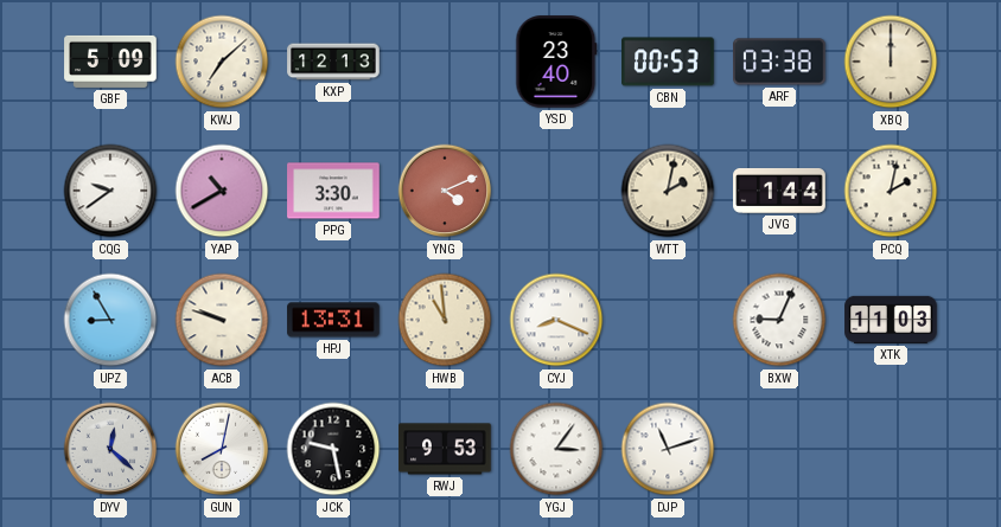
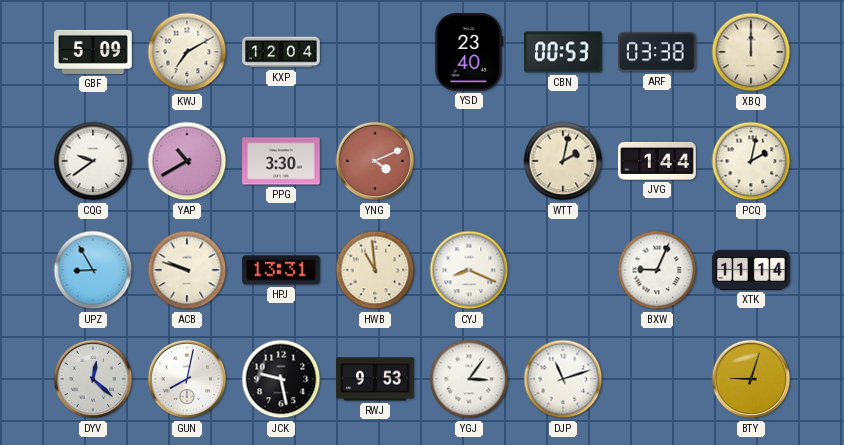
KWJ: 7:08 -> 7:10 (187, 52)
KXP: 12:13 -> 12:04 (281, 52)
XTK: 11:03 -> 11:14 (751, 270)
BTY: none -> 9:03 (751, 379)
